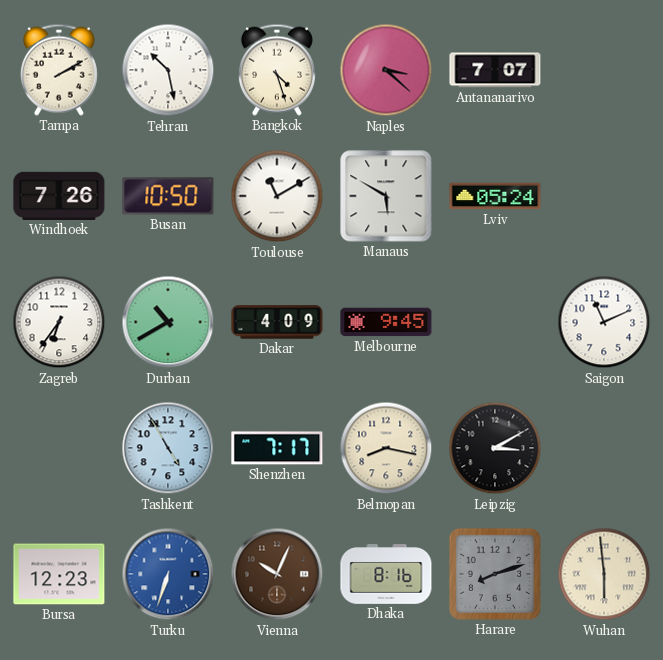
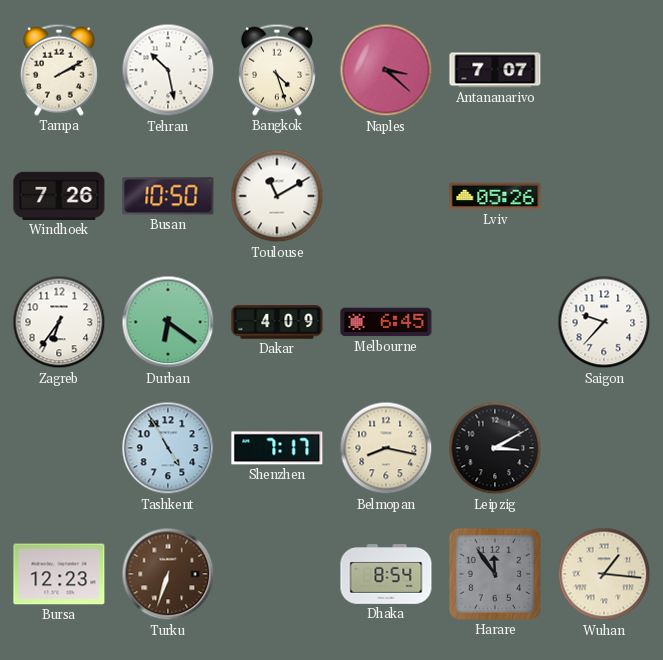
Manaus: 5:50 -> none (386, 196)
Lviv: 05:24 -> 05:26 (495, 196)
Durban: 10:40 -> 6:21 (168, 322)
Melbourne: 9:45 -> 6:45 (386, 322)
Saigon: 11:11 -> 9:37 (604, 322)
Turku dial: blue -> brown (168, 574)
Vienna: 10:04 -> none (277, 574)
Dhaka: 8:16 -> 8:54 (386, 574)
Harare: 8:12 -> 11:54 (495, 574)
Wuhan: 5:59 -> 1:16 (604, 574)
